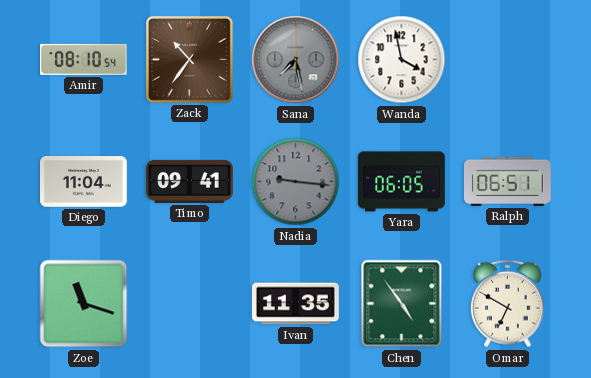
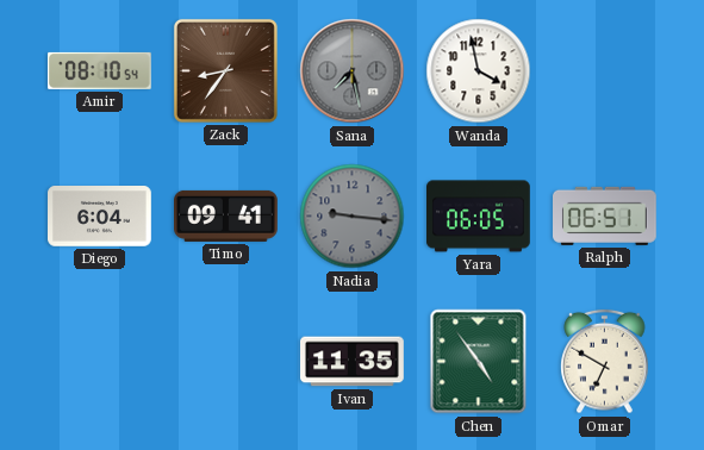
Zack: 10:36 -> 8:36 (225, 70)
Diego: 11:04 -> 6:04 (100, 217)
Zoe: 11:18 -> none (84, 304)
